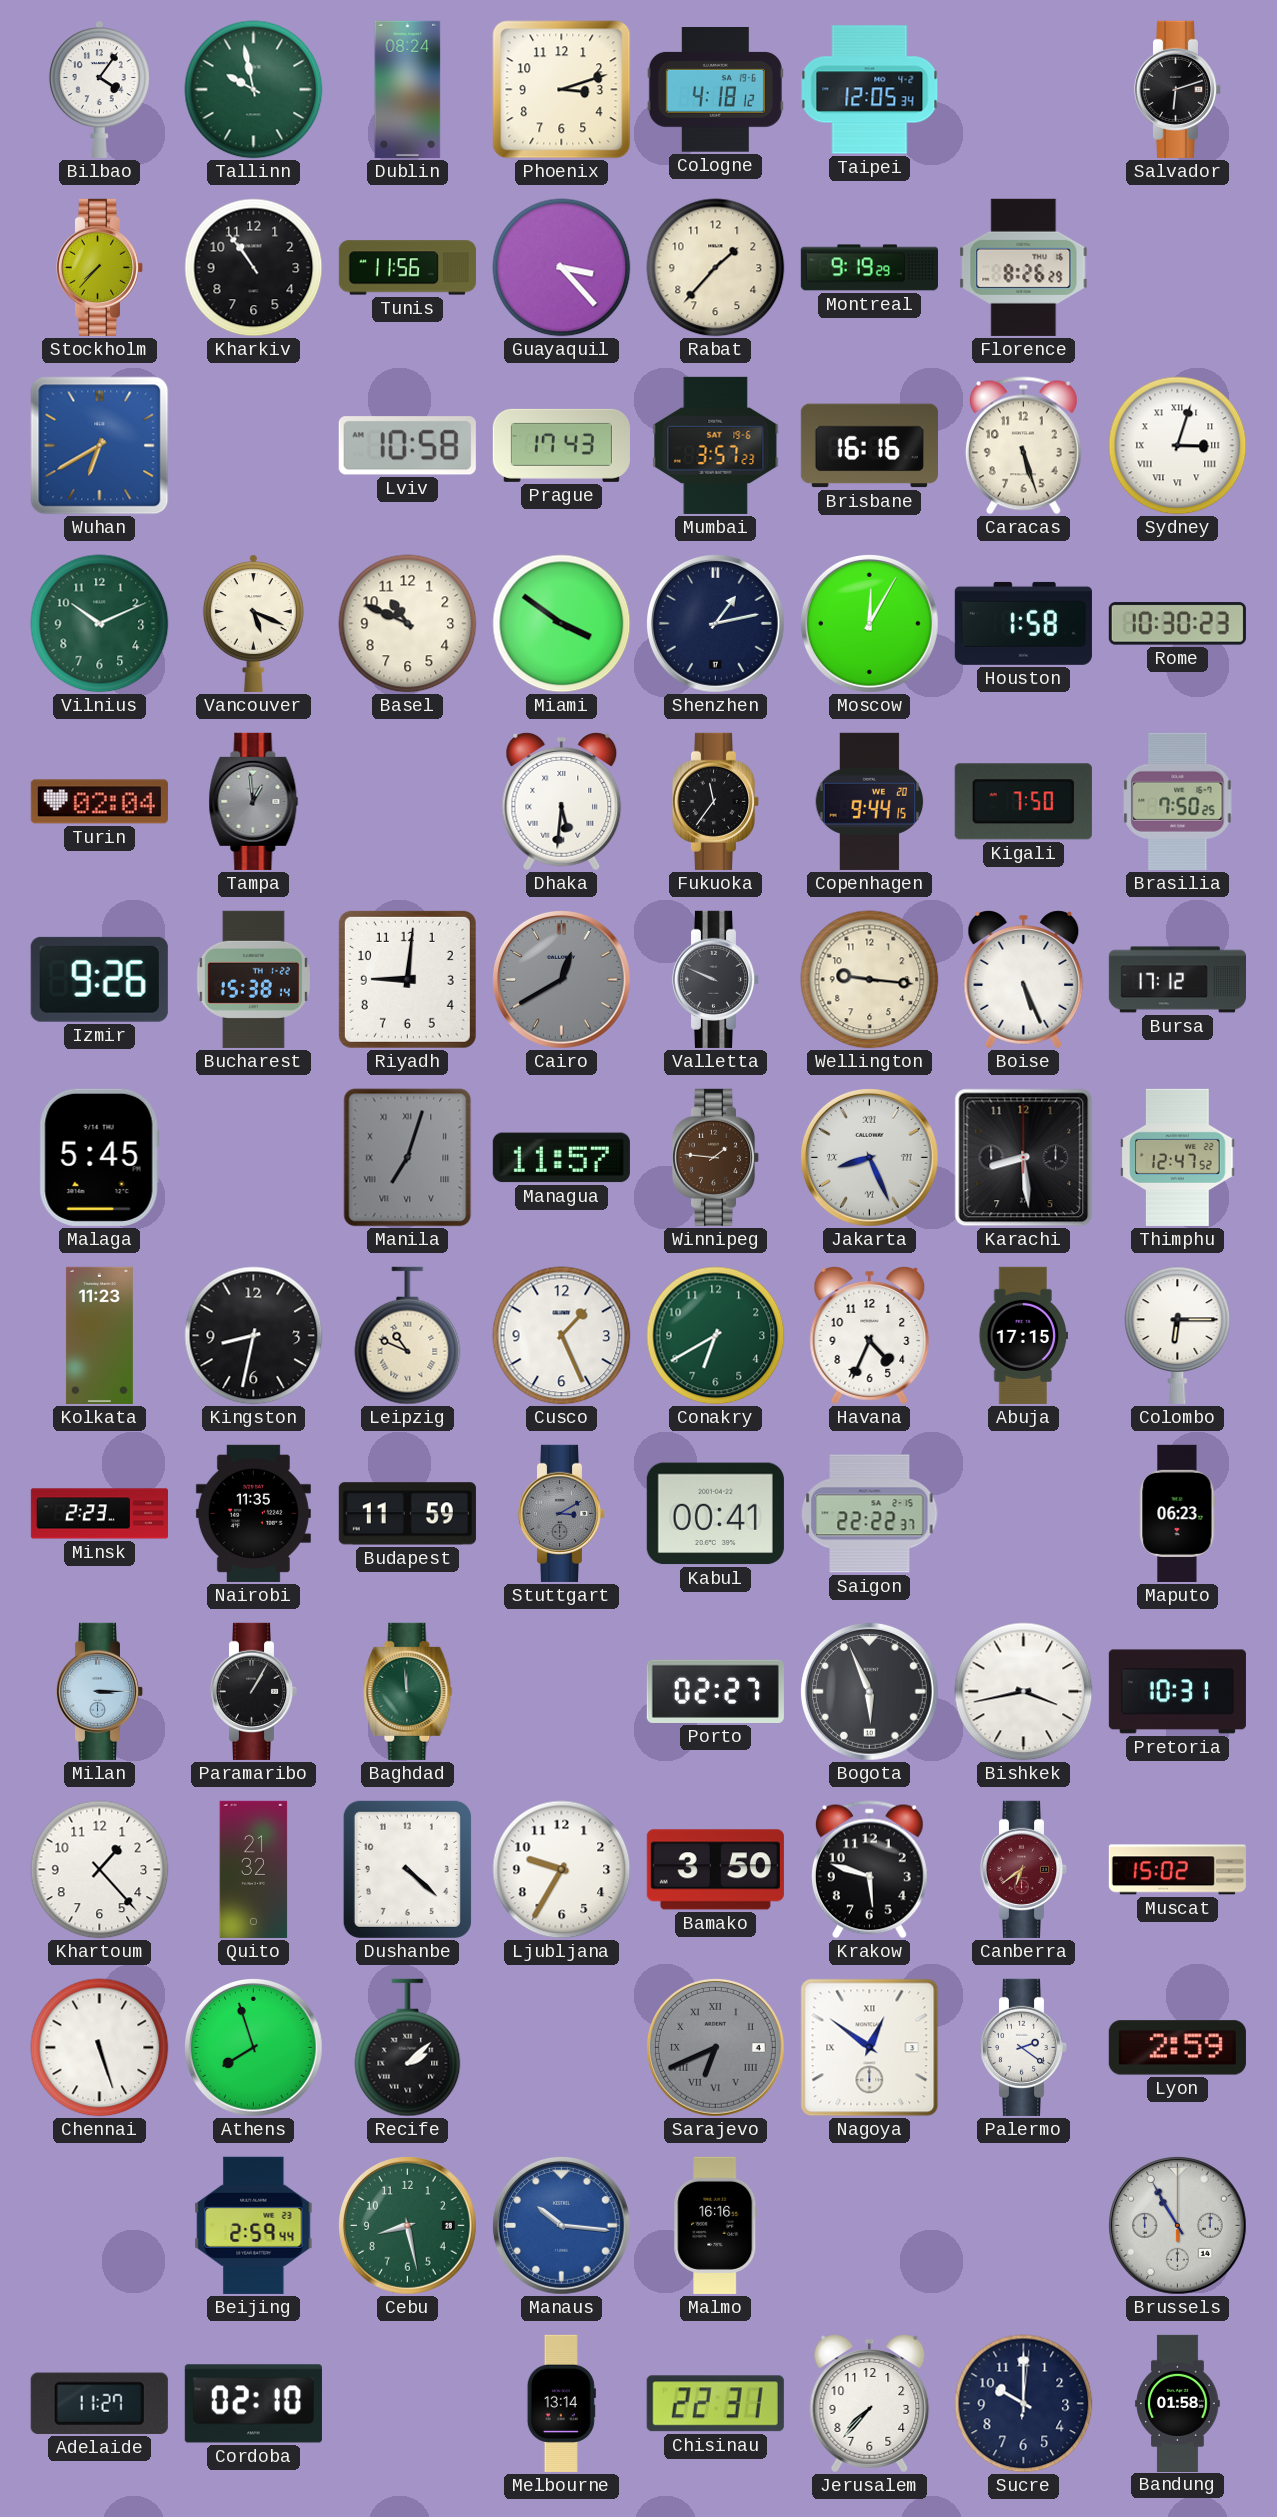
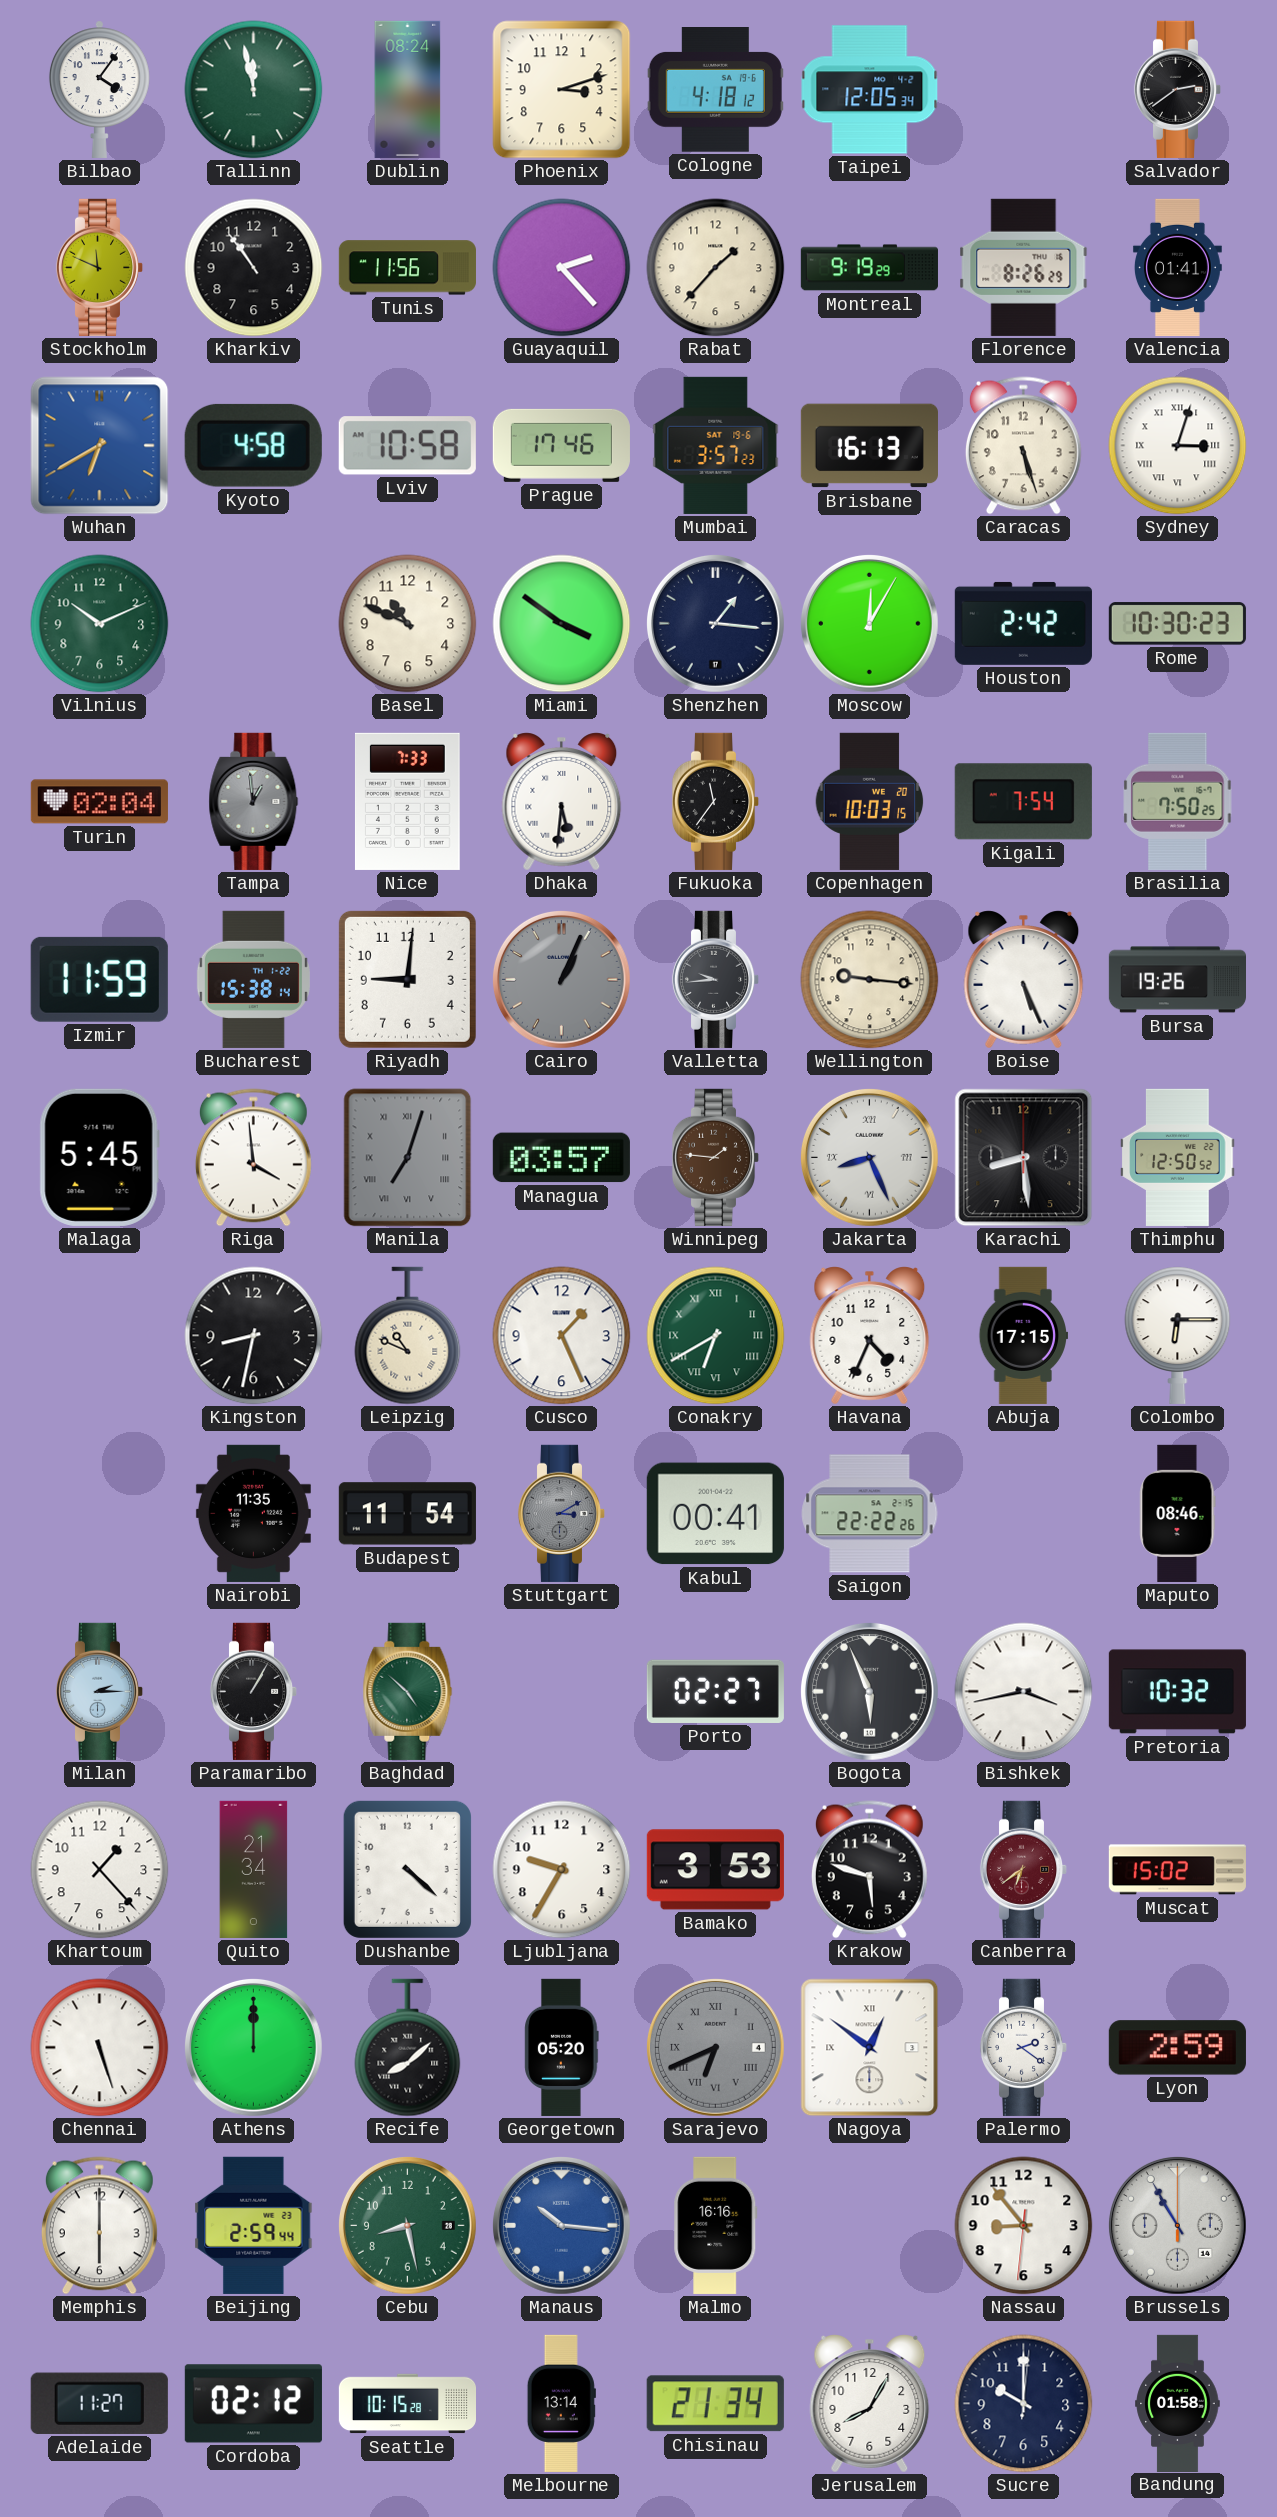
Tallinn: 9:58 -> 11:58 (254, 90)
Salvador: 6:12 -> 2:39 (1178, 89)
Stockholm: 7:37 -> 11:49 (100, 267)
Guayaquil: 3:23 -> 2:23 (562, 268)
Valencia: none -> 01:41 (1177, 267)
Kyoto: none -> 4:58 (253, 445)
Prague: 17:43 -> 17:46 (561, 445)
Brisbane: 16:16 -> 16:13 (869, 446)
Vancouver: 5:19 -> none (253, 623)
Shenzhen: 1:13 -> 1:16 (715, 623)
Houston: 1:58 -> 2:42 (1023, 623)
Nice: none -> 7:33 (407, 801)
Copenhagen: 9:44 -> 10:03 (870, 801)
Kigali: 7:50 -> 7:54 (1023, 802)
Izmir: 9:26 -> 11:59 (99, 979)
Cairo: 12:40 -> 1:04 (561, 979)
Valletta: 9:49 -> 9:44 (716, 979)
Bursa: 17:12 -> 19:26 (1177, 980)
Riga: none -> 3:59 (253, 1158)
Managua: 11:57 -> 03:57 (561, 1158)
Thimphu: 12:47 -> 12:50 (1178, 1157)
Kolkata: 11:23 -> none (99, 1335)
Conakry numerals: Arabic -> Roman (716, 1336)
Minsk: 2:23 -> none (99, 1514)
Budapest: 11:59 -> 11:54 (407, 1514)
Saigon: 22:22:37 -> 22:22:26 (870, 1514)
Maputo: 06:23 -> 08:46 (1178, 1513)
Milan: 3:15 -> 2:15 (100, 1691)
Baghdad: 11:59 -> 4:52 (408, 1691)
Pretoria: 10:31 -> 10:32 (1177, 1692)
Quito: 21:32 -> 21:34 (254, 1869)
Bamako: 3:50 -> 3:53 (715, 1870)
Athens: 7:57 -> 12:00 (253, 2047)
Recife: 2:08 -> 8:08 (408, 2048)
Georgetown: none -> 05:20 (562, 2047)
Memphis: none -> 6:00 (99, 2226)
Nassau: none -> 8:53 (1024, 2226)
Cordoba: 02:10 -> 02:12 (253, 2404)
Seattle: none -> 10:15 (407, 2404)
Chisinau: 22:31 -> 21:34 (715, 2404)
Jerusalem: 7:37 -> 8:05 (870, 2404)
